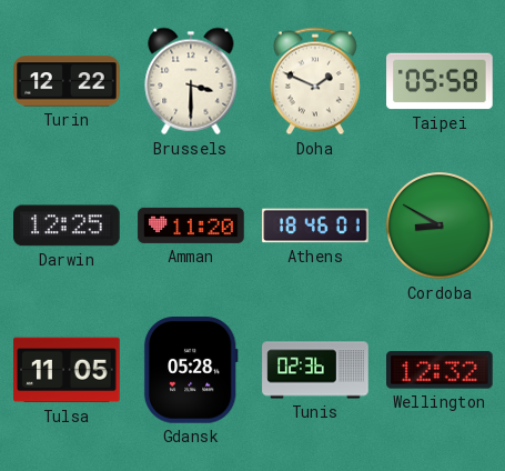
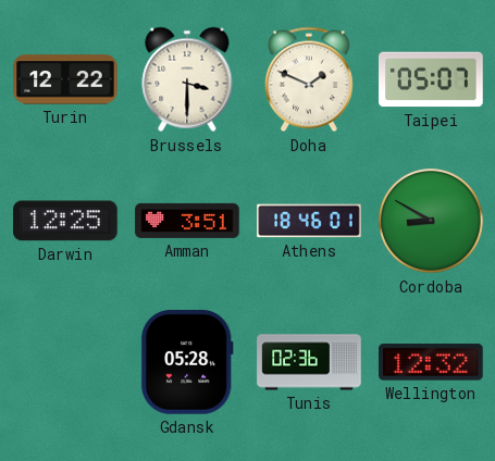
Taipei: 05:58 -> 05:07 (431, 79)
Amman: 11:20 -> 3:51 (187, 221)
Tulsa: 11:05 -> none (67, 370)
